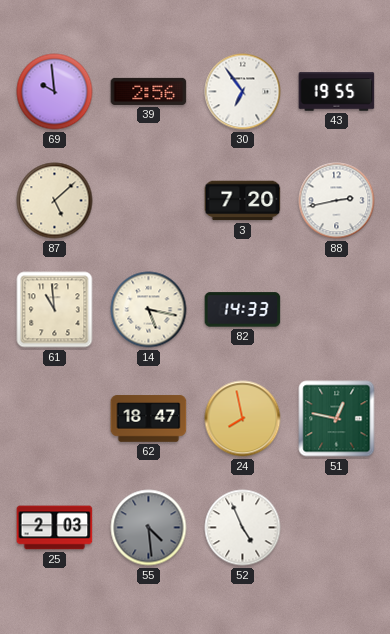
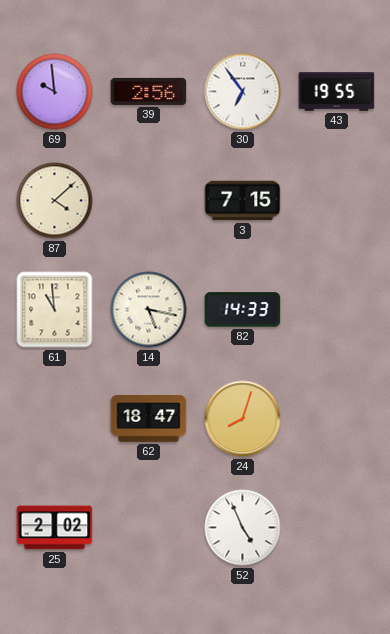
87: 5:08 -> 4:08 (55, 201)
3: 7:20 -> 7:15 (243, 201)
88: 2:43 -> none (337, 201)
24: 7:58 -> 8:03 (243, 419)
51: 12:47 -> none (337, 419)
25: 2:03 -> 2:02 (55, 528)
55: 4:29 -> none (149, 528)
